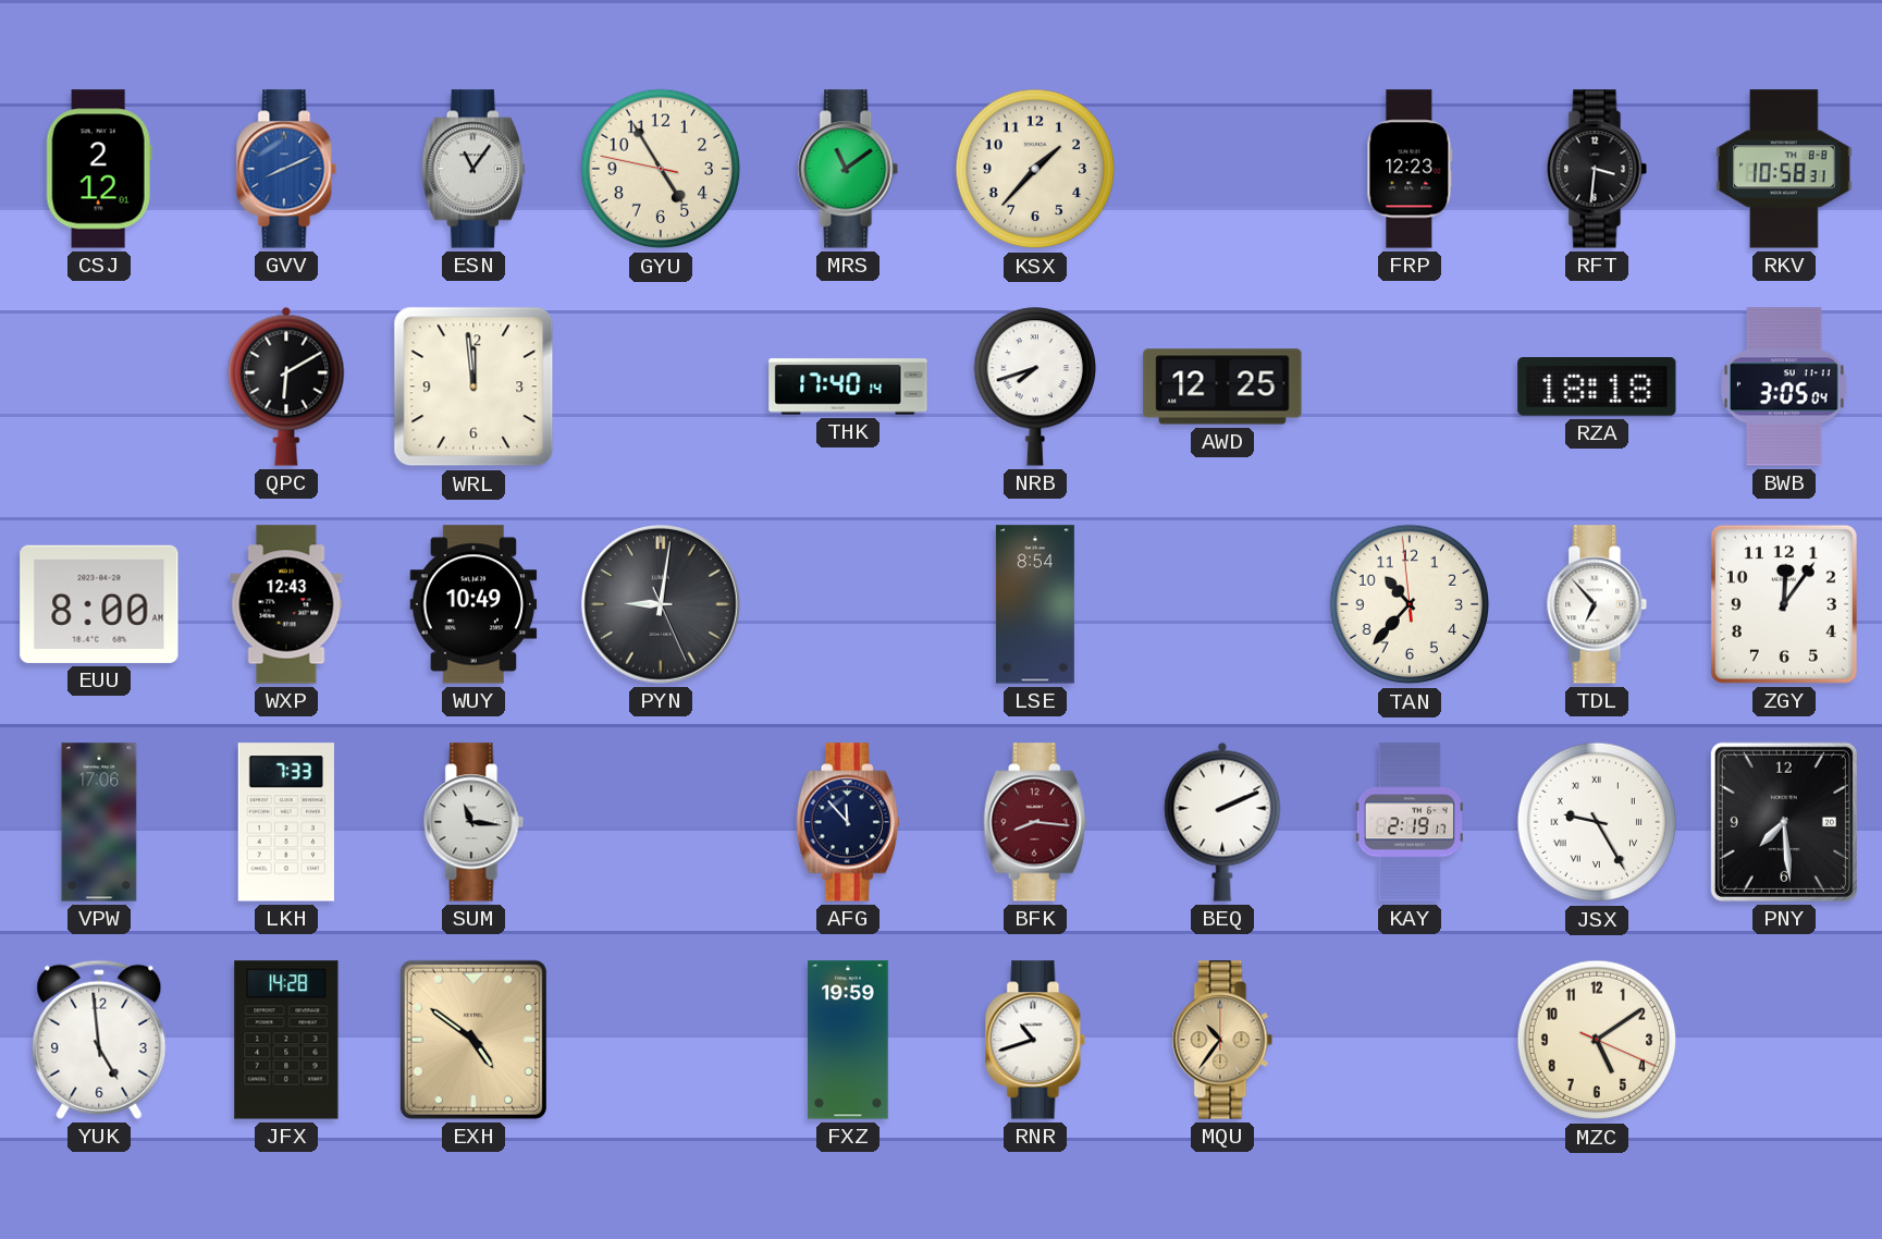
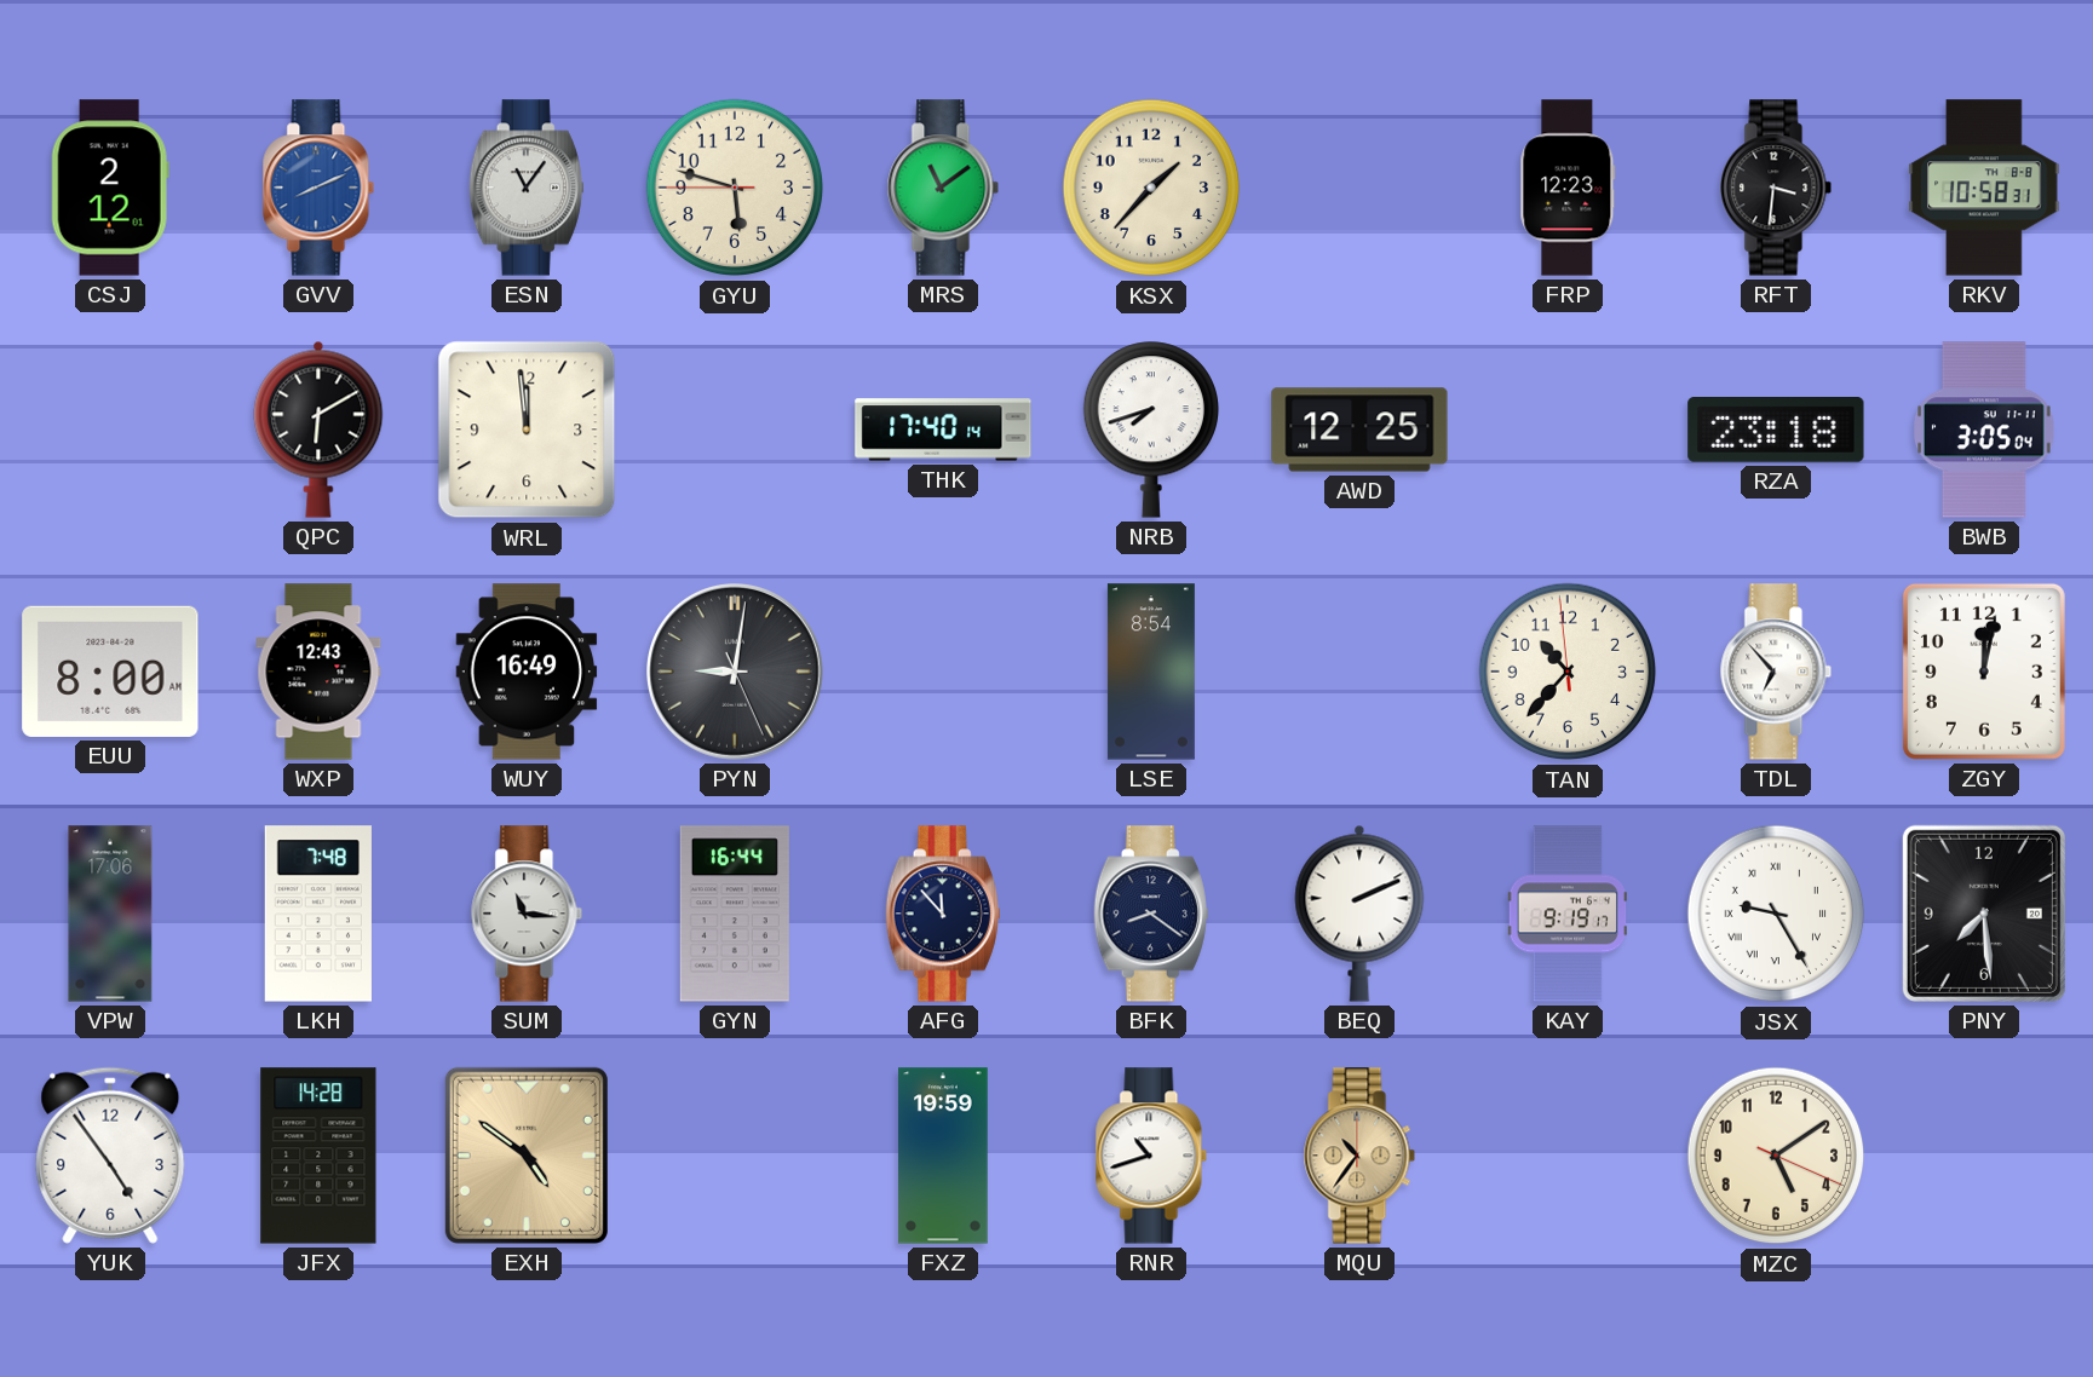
GYU: 4:54 -> 5:47 (735, 188)
RZA: 18:18 -> 23:18 (1776, 431)
WUY: 10:49 -> 16:49 (527, 672)
ZGY: 12:06 -> 12:02 (1984, 672)
LKH: 7:33 -> 7:48 (318, 914)
GYN: none -> 16:44 (735, 914)
BFK: 8:16 -> 8:21 (1151, 914)
BFK dial: burgundy -> navy (1151, 914)
KAY: 2:19 -> 9:19 (1566, 914)
YUK: 4:59 -> 4:54 (110, 1156)
